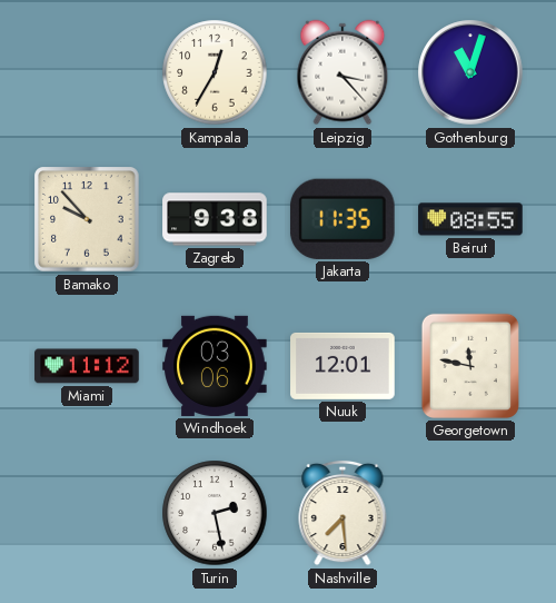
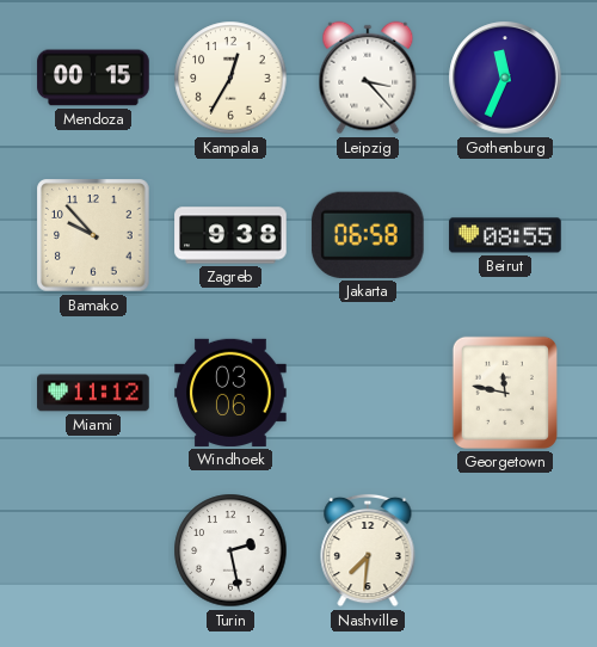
Mendoza: none -> 00:15 (93, 78)
Gothenburg: 11:03 -> 11:34 (505, 78)
Jakarta: 11:35 -> 06:58 (368, 235)
Nuuk: 12:01 -> none (342, 366)
Nashville: 7:29 -> 7:31 (368, 550)
